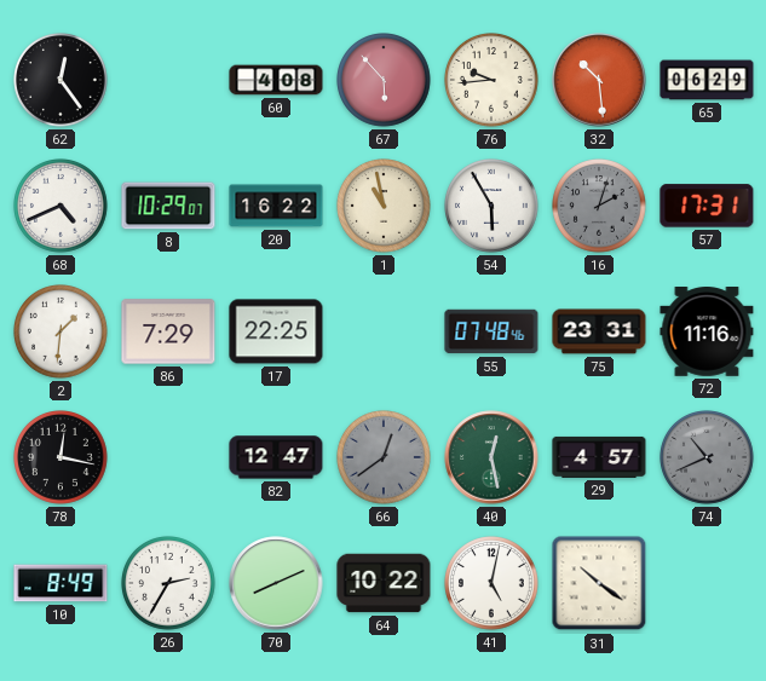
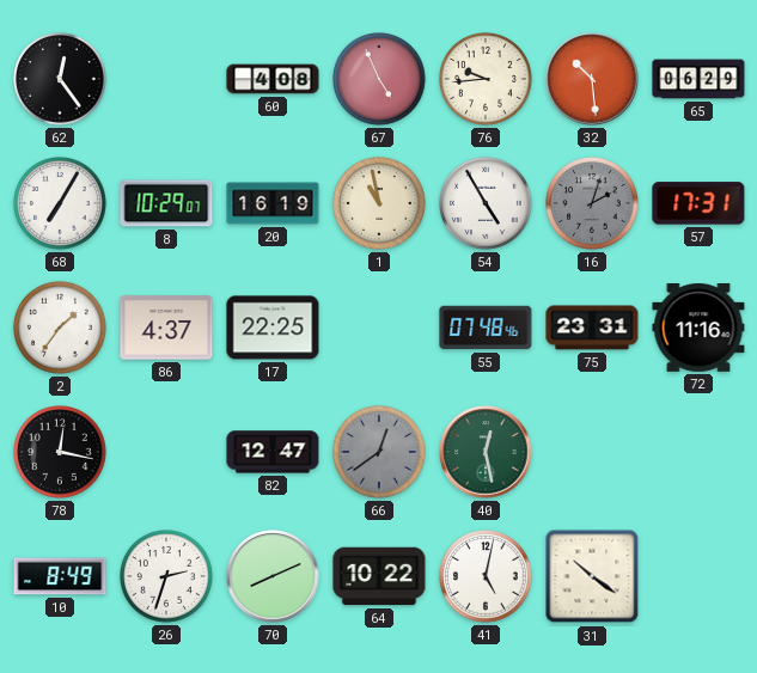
67: 5:53 -> 4:56 (380, 80)
68: 4:41 -> 7:05 (61, 204)
20: 16:22 -> 16:19 (273, 203)
54: 5:55 -> 4:55 (487, 204)
2: 1:31 -> 1:36 (61, 329)
86: 7:29 -> 4:37 (166, 328)
29: 4:57 -> none (599, 457)
74: 10:41 -> none (708, 458)
26: 2:35 -> 2:33 (167, 577)
